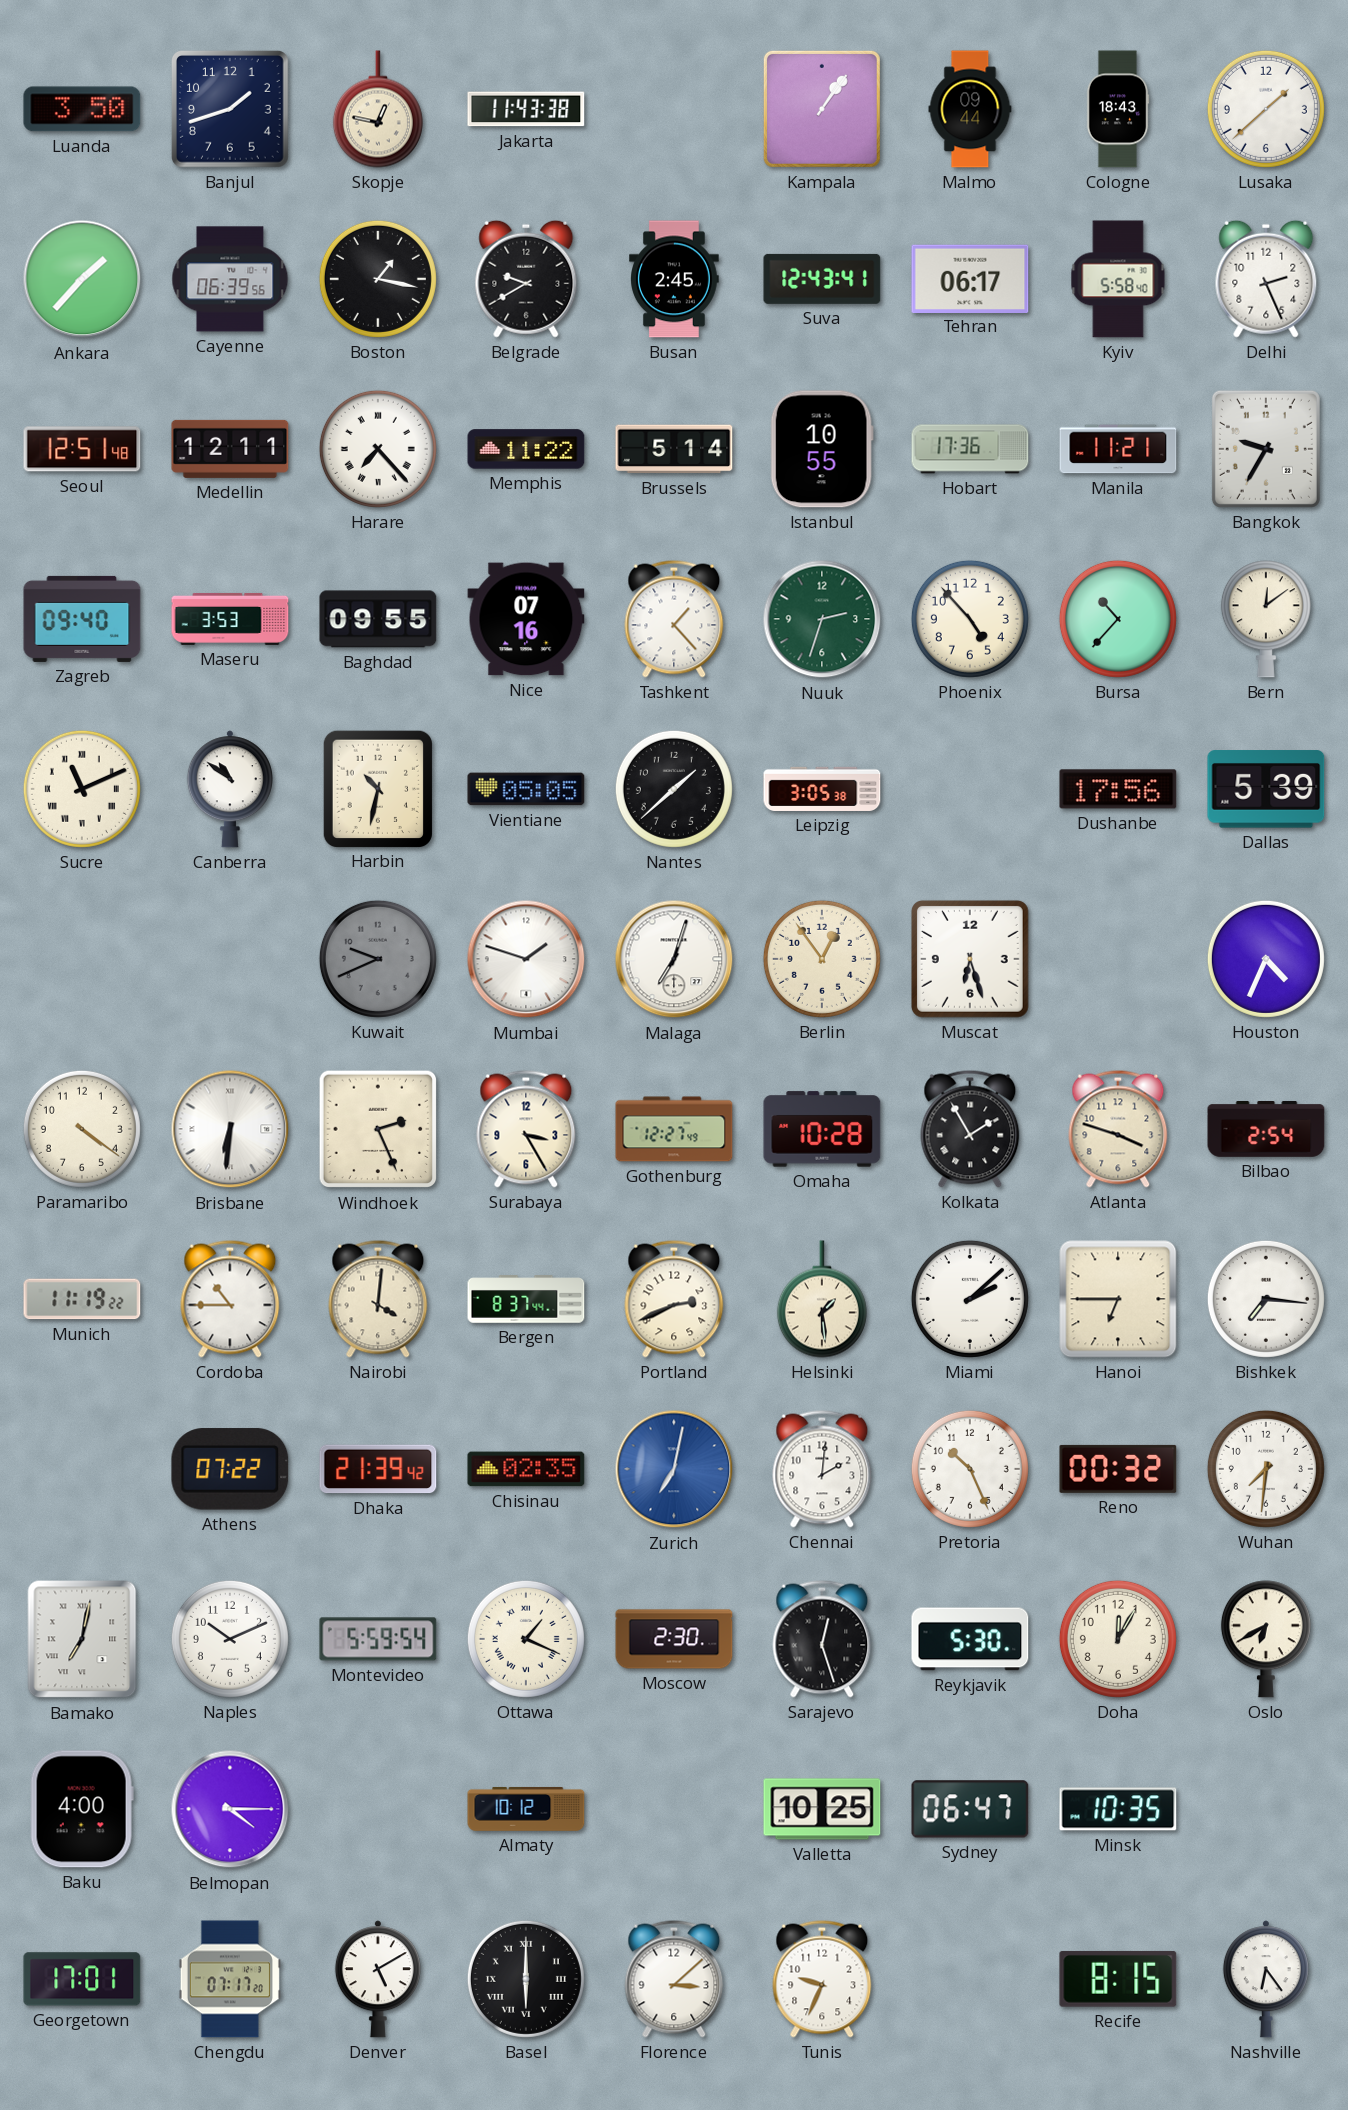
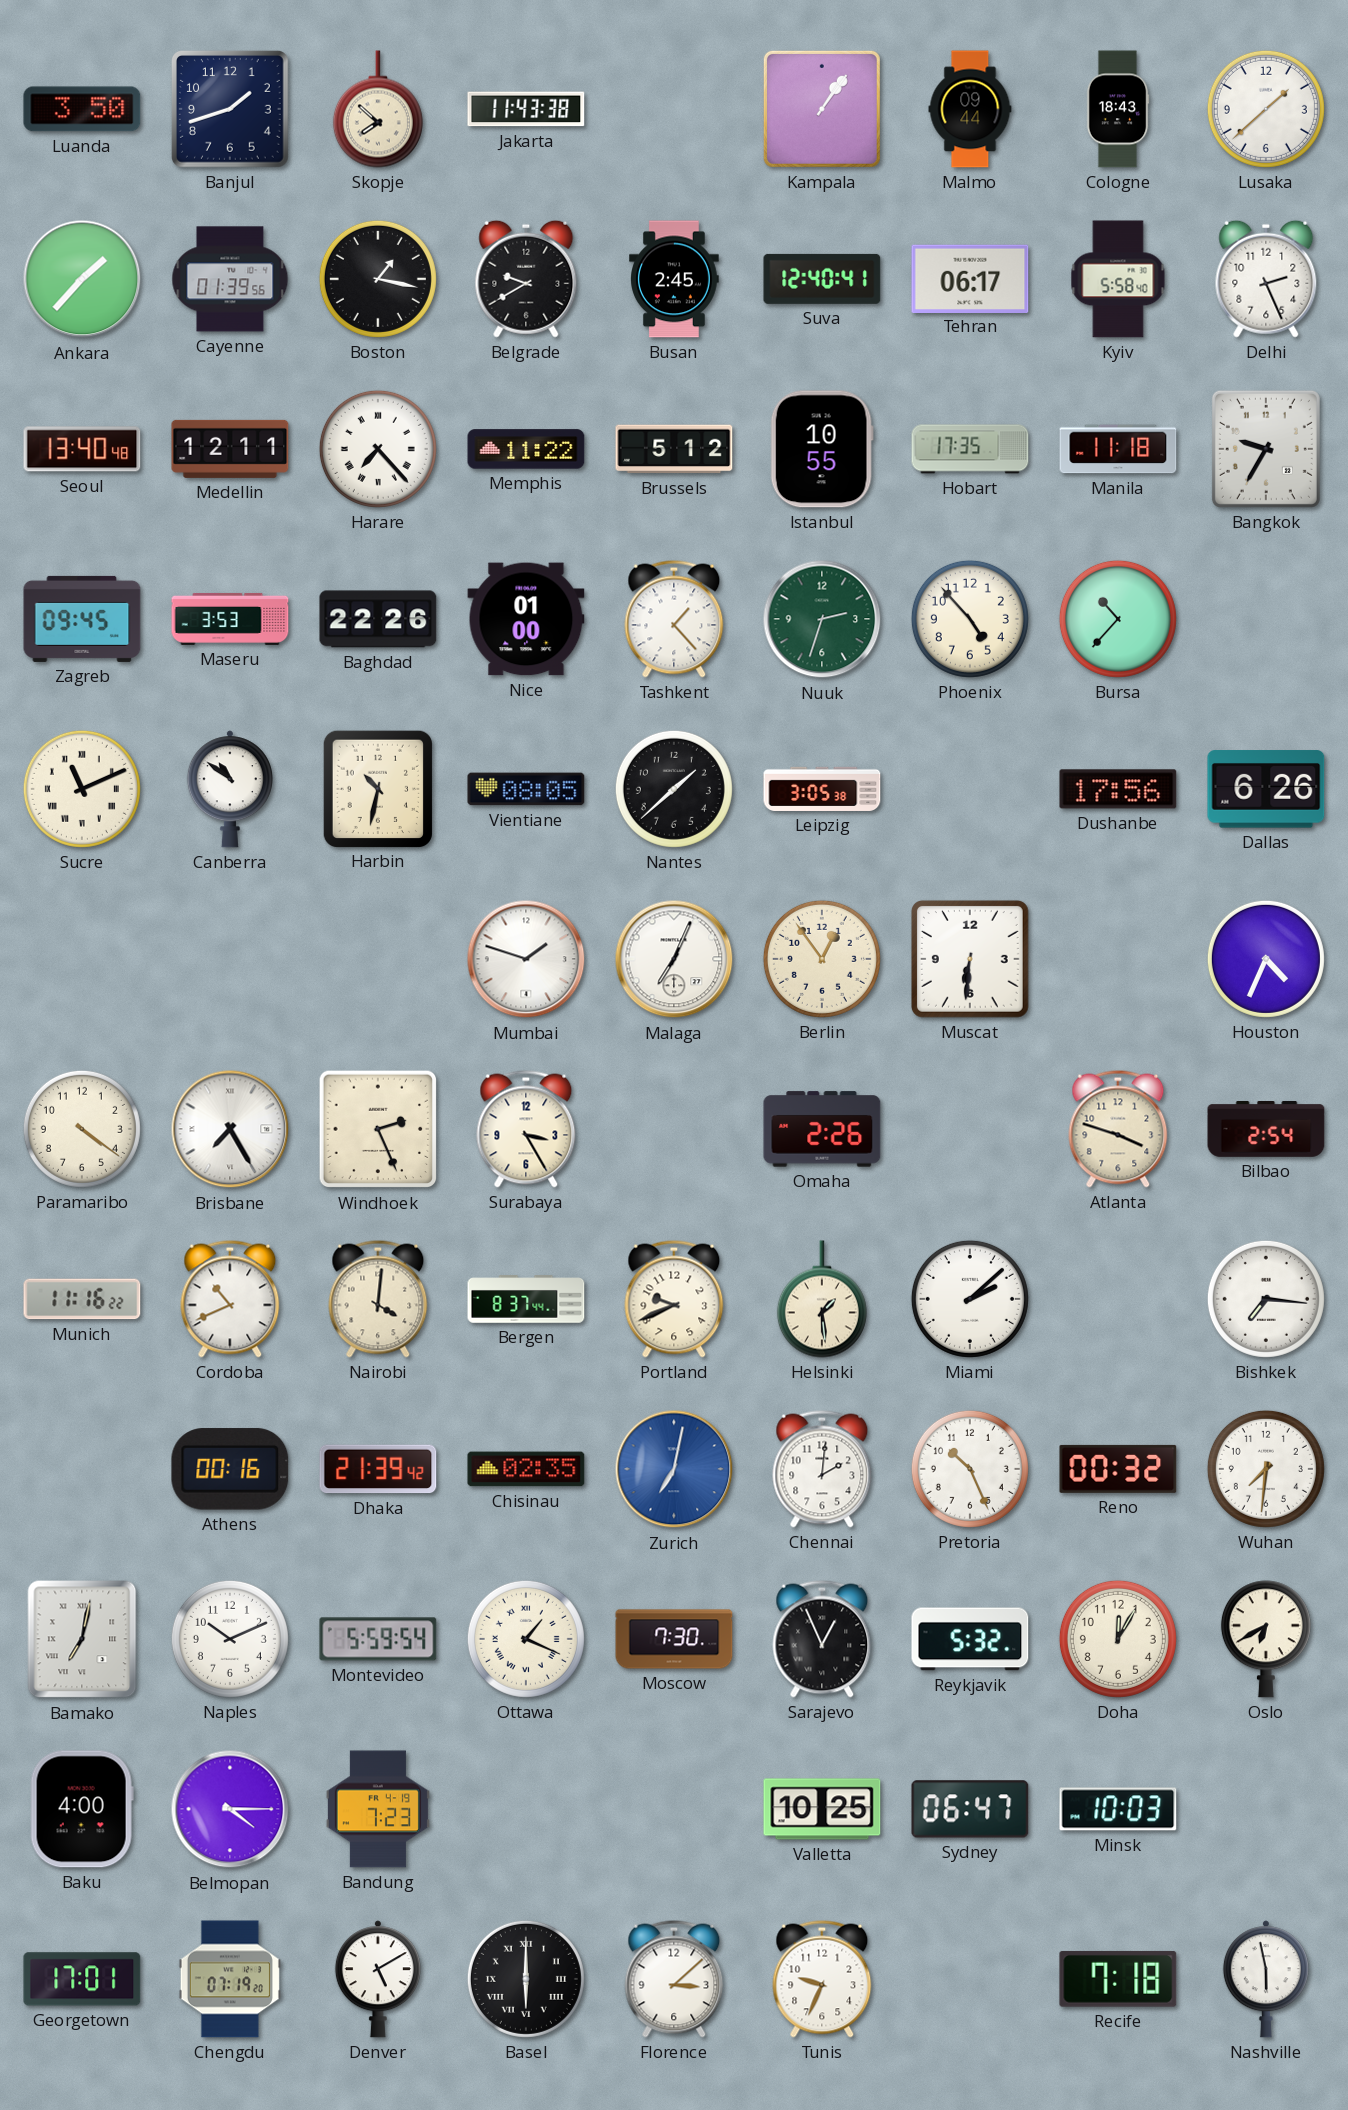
Skopje: 12:47 -> 7:52 (378, 109)
Cayenne: 06:39 -> 01:39 (230, 279)
Suva: 12:43 -> 12:40 (822, 279)
Seoul: 12:51 -> 13:40 (82, 449)
Brussels: 5:14 -> 5:12 (674, 449)
Hobart: 17:36 -> 17:35 (970, 449)
Manila: 11:21 -> 11:18 (1118, 449)
Zagreb: 09:40 -> 09:45 (82, 619)
Baghdad: 09:55 -> 22:26 (378, 619)
Nice: 07:16 -> 01:00 (526, 619)
Bern: 12:09 -> none (1266, 619)
Vientiane: 05:05 -> 08:05 (526, 789)
Dallas: 5:39 -> 6:26 (1266, 789)
Kuwait: 9:41 -> none (378, 959)
Malaga: 7:03 -> 7:04 (674, 959)
Muscat: 6:27 -> 6:31 (970, 959)
Brisbane: 6:31 -> 7:25 (230, 1129)
Gothenburg: 12:27 -> none (674, 1129)
Omaha: 10:28 -> 2:26 (822, 1129)
Kolkata: 1:55 -> none (970, 1129)
Munich: 11:19 -> 11:16 (82, 1299)
Cordoba: 10:45 -> 10:41 (230, 1299)
Portland: 2:41 -> 9:41 (674, 1299)
Hanoi: 6:45 -> none (1118, 1299)
Athens: 07:22 -> 00:16 (230, 1469)
Moscow: 2:30 -> 7:30 (674, 1639)
Sarajevo: 12:27 -> 12:56 (822, 1639)
Reykjavik: 5:30 -> 5:32 (970, 1639)
Bandung: none -> 7:23 (378, 1809)
Almaty: 10:12 -> none (526, 1809)
Minsk: 10:35 -> 10:03 (1118, 1809)
Chengdu: 07:17 -> 07:19 (230, 1979)
Recife: 8:15 -> 7:18 (1118, 1979)
Nashville: 6:24 -> 5:58 (1266, 1979)
